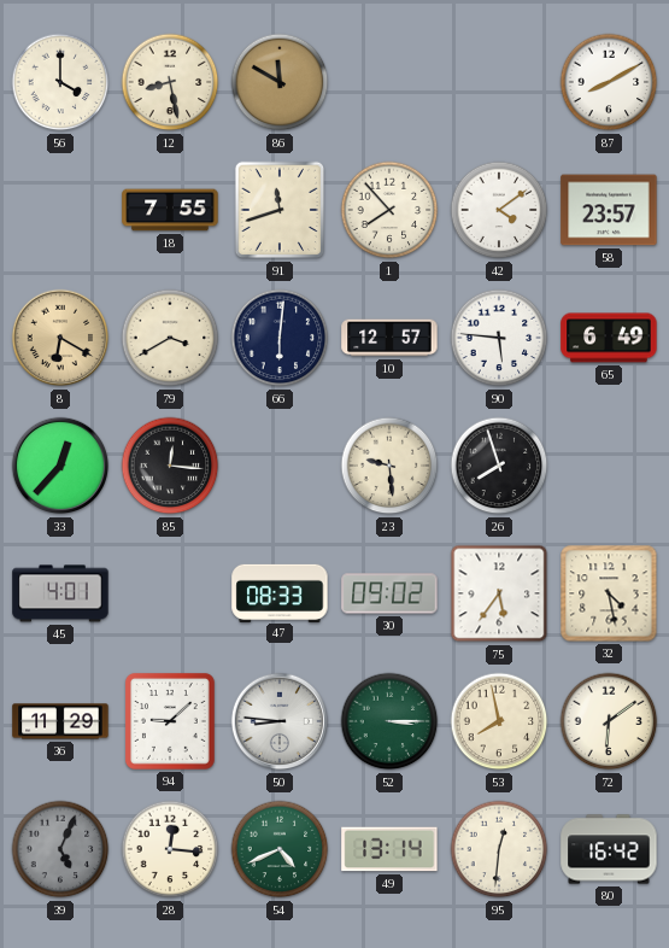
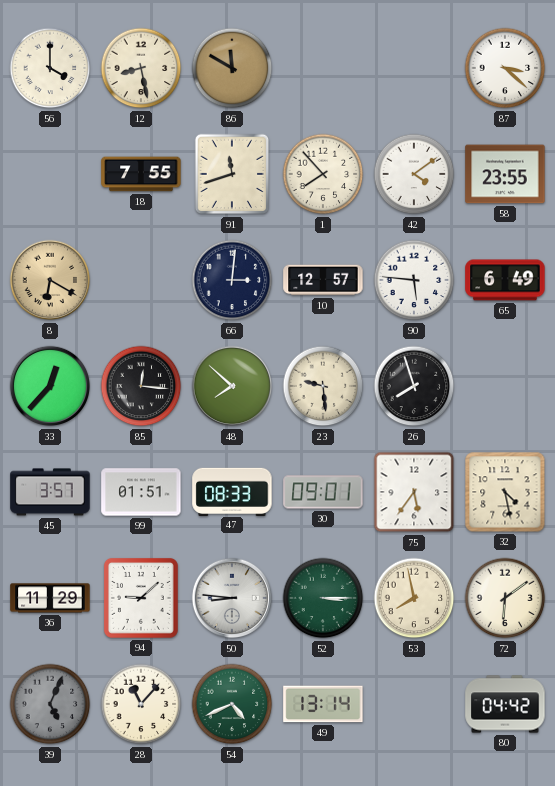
87: 8:10 -> 3:22 (505, 68)
58: 23:57 -> 23:55 (505, 174)
79: 3:40 -> none (170, 338)
66: 6:01 -> 3:01 (232, 280)
48: none -> 7:52 (232, 386)
45: 4:01 -> 3:57 (50, 492)
99: none -> 01:51 (141, 492)
30: 09:02 -> 09:01 (323, 492)
28: 12:16 -> 11:07 (141, 704)
95: 12:31 -> none (499, 849)
80: 16:42 -> 04:42 (505, 704)
